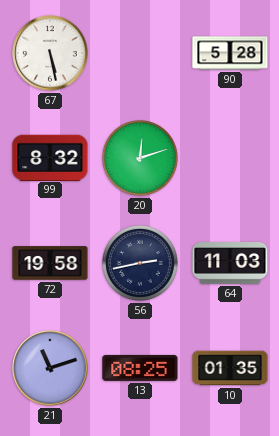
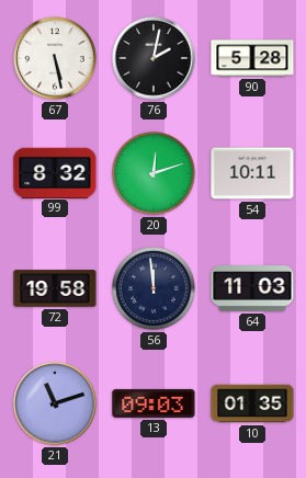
76: none -> 2:02 (154, 58)
54: none -> 10:11 (252, 173)
56: 2:43 -> 11:59 (155, 289)
13: 08:25 -> 09:03 (154, 403)
